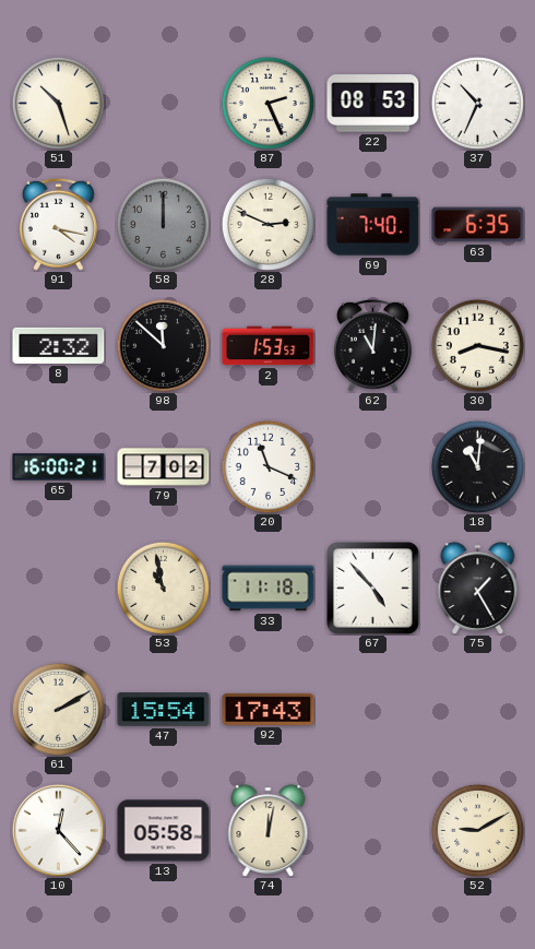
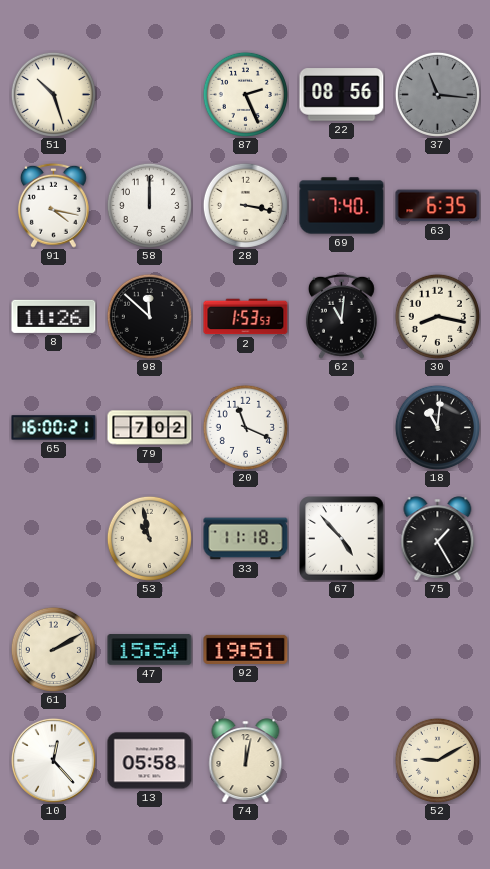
22: 08:53 -> 08:56 (342, 95)
37: 10:34 -> 11:16 (437, 94)
37 dial: white -> grey (437, 94)
58 dial: grey -> white (149, 205)
28: 2:49 -> 3:17 (245, 205)
8: 2:32 -> 11:26 (54, 316)
92: 17:43 -> 19:51 (246, 649)
